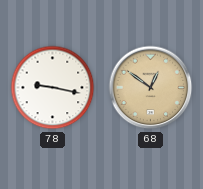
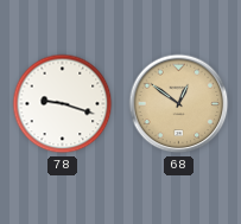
78: 9:17 -> 9:18 (63, 104)
